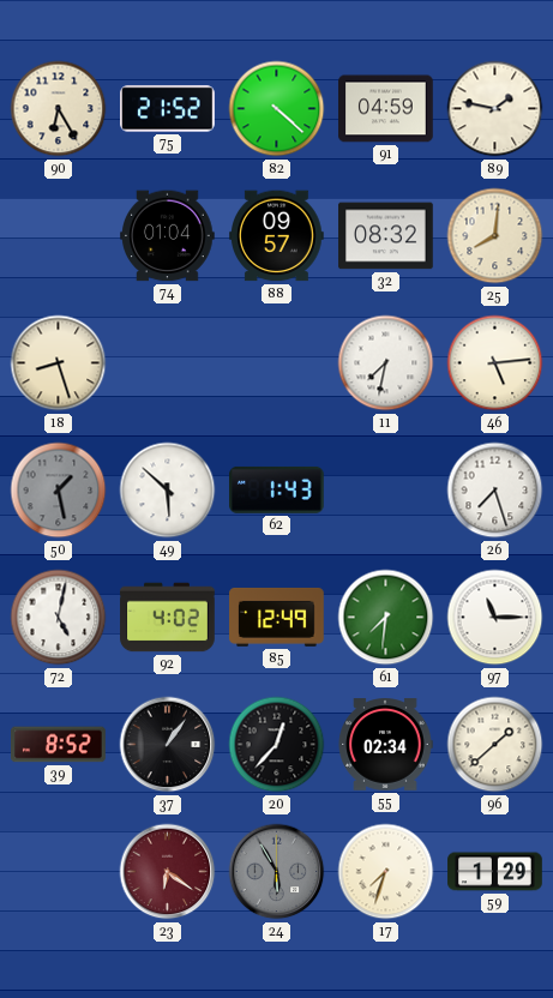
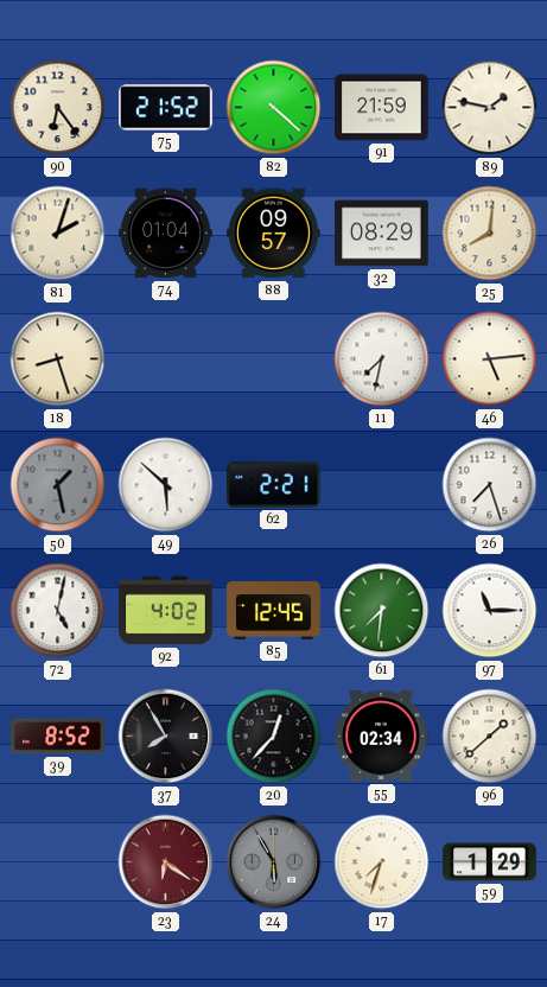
90: 6:25 -> 6:24 (58, 108)
91: 04:59 -> 21:59 (382, 108)
81: none -> 2:03 (58, 234)
32: 08:32 -> 08:29 (382, 234)
62: 1:43 -> 2:21 (274, 484)
85: 12:49 -> 12:45 (274, 610)
37: 1:06 -> 7:55 (166, 737)
